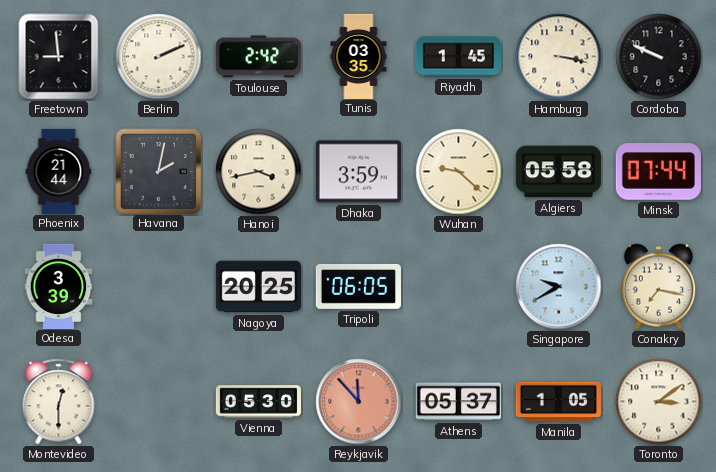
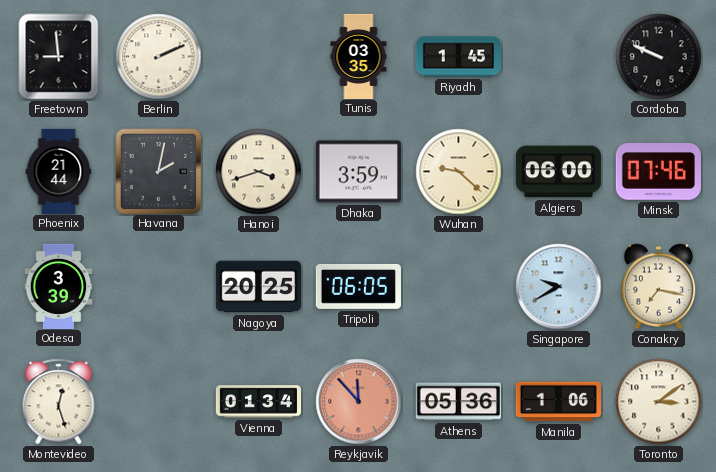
Toulouse: 2:42 -> none (258, 57)
Hamburg: 3:17 -> none (559, 57)
Hanoi: 3:43 -> 3:42 (259, 172)
Algiers: 05:58 -> 06:00 (558, 172)
Minsk: 07:44 -> 07:46 (658, 172)
Montevideo: 12:30 -> 12:27 (59, 402)
Vienna: 05:30 -> 01:34 (258, 402)
Athens: 05:37 -> 05:36 (458, 402)
Manila: 1:05 -> 1:06 (558, 402)
